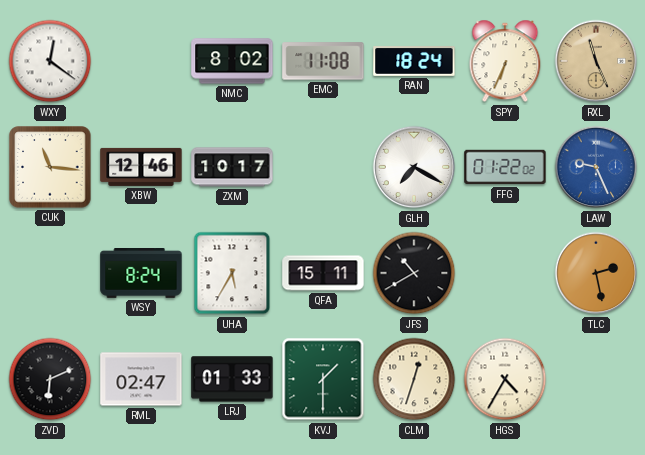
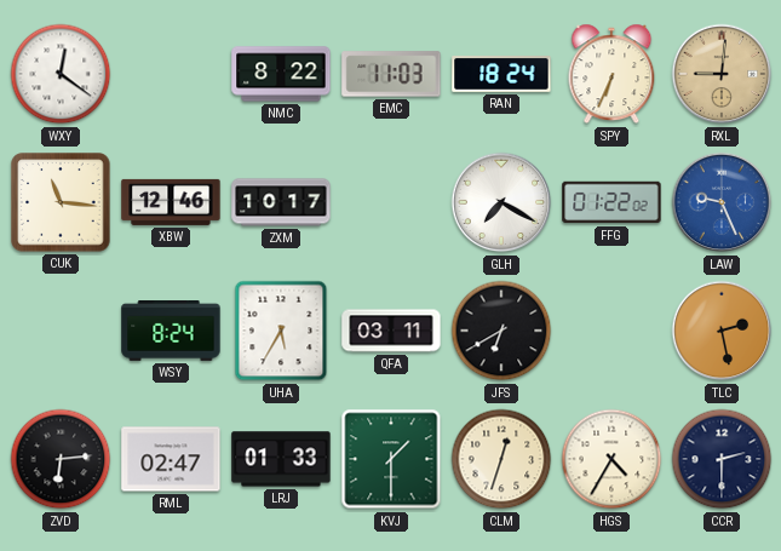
NMC: 8:02 -> 8:22 (281, 74)
EMC: 11:08 -> 11:03 (391, 74)
RXL: 11:26 -> 9:01 (722, 74)
QFA: 15:11 -> 03:11 (391, 331)
JFS: 10:40 -> 6:40 (501, 331)
ZVD: 6:11 -> 6:14 (61, 459)
CCR: none -> 2:30 (722, 459)
